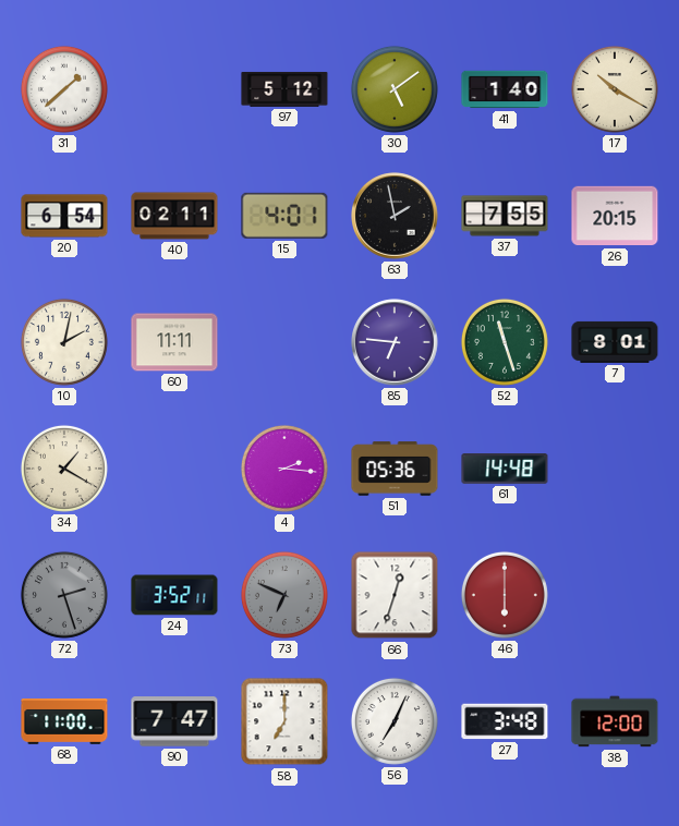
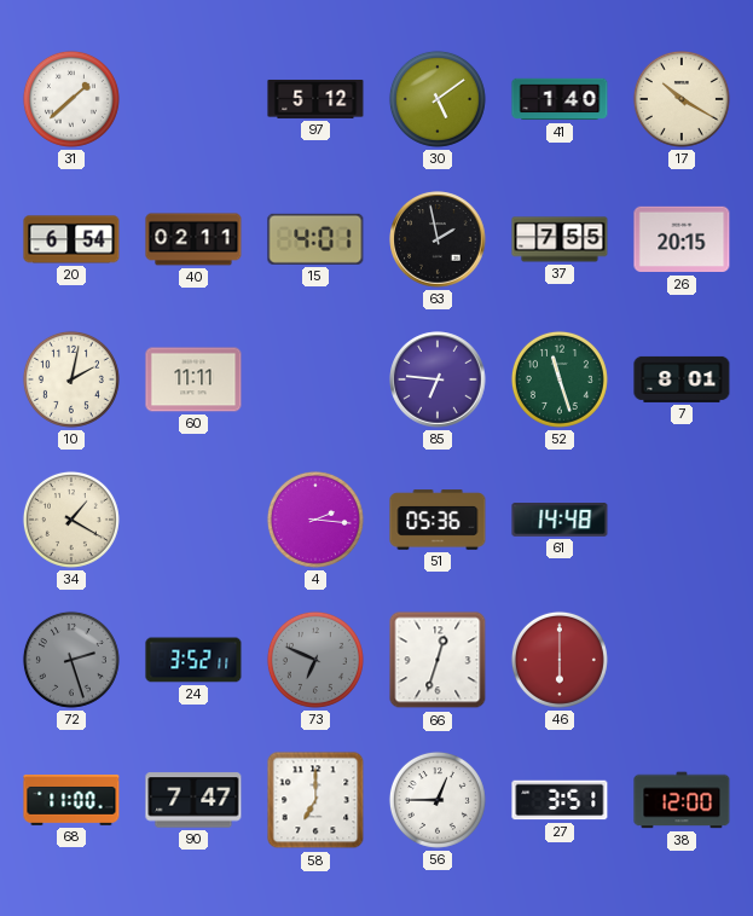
56: 7:04 -> 12:45 (438, 800)
27: 3:48 -> 3:51 (560, 800)
